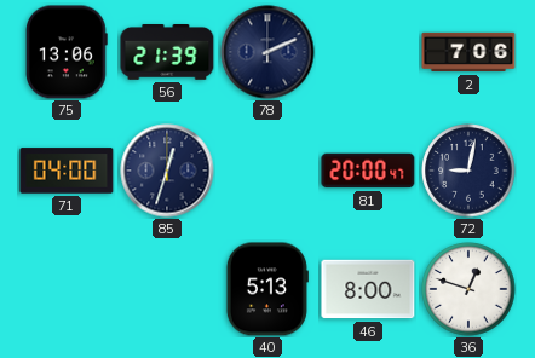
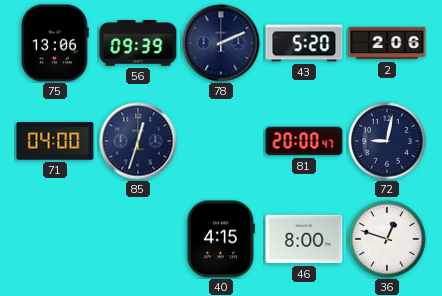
56: 21:39 -> 09:39 (138, 44)
43: none -> 5:20 (304, 43)
2: 7:06 -> 2:06 (387, 43)
40: 5:13 -> 4:15 (221, 239)
